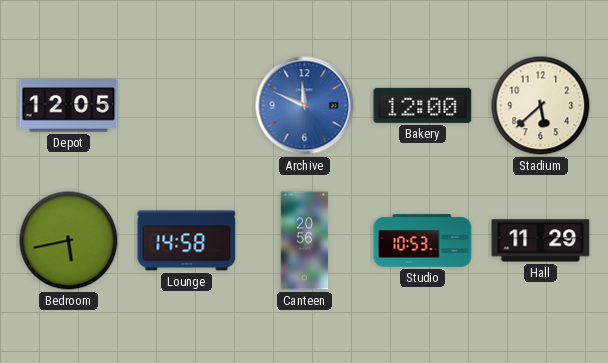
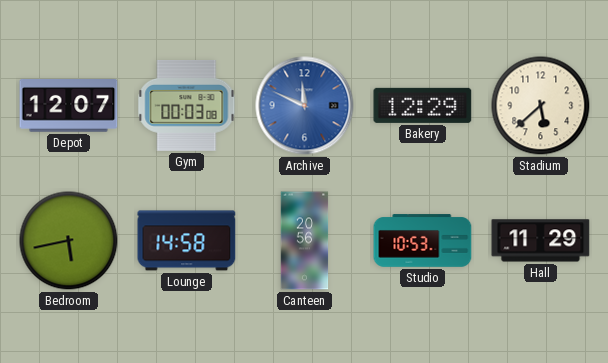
Depot: 12:05 -> 12:07 (69, 106)
Gym: none -> 00:03 (187, 105)
Bakery: 12:00 -> 12:29 (423, 105)
